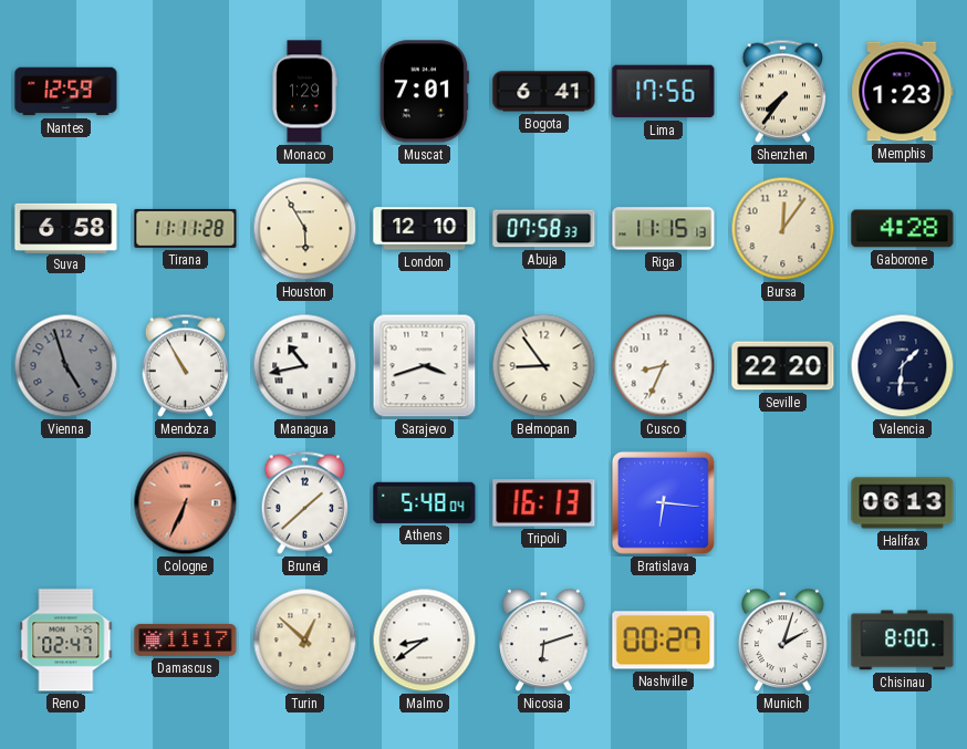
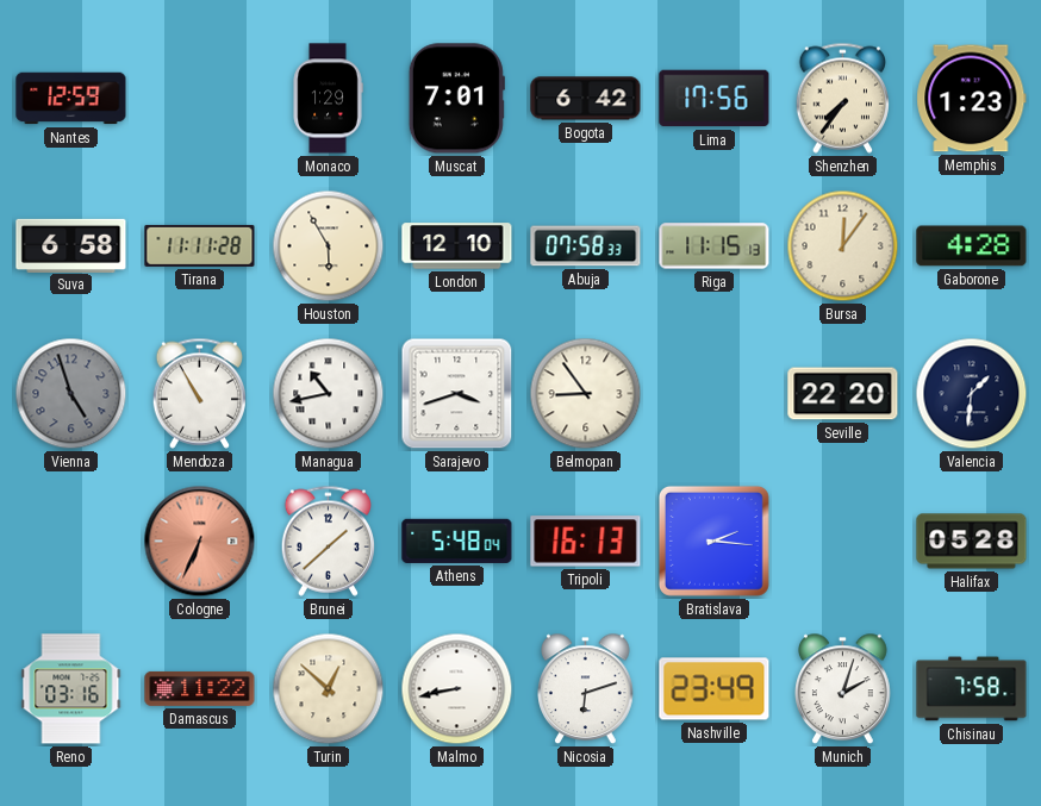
Bogota: 6:41 -> 6:42 (586, 99)
Cusco: 8:34 -> none (664, 366)
Bratislava: 6:16 -> 2:16 (713, 541)
Halifax: 06:13 -> 05:28 (972, 542)
Reno: 02:47 -> 03:16 (71, 689)
Damascus: 11:17 -> 11:22 (200, 688)
Malmo: 8:39 -> 8:43 (457, 689)
Nashville: 00:27 -> 23:49 (715, 689)
Chisinau: 8:00 -> 7:58 (972, 689)
